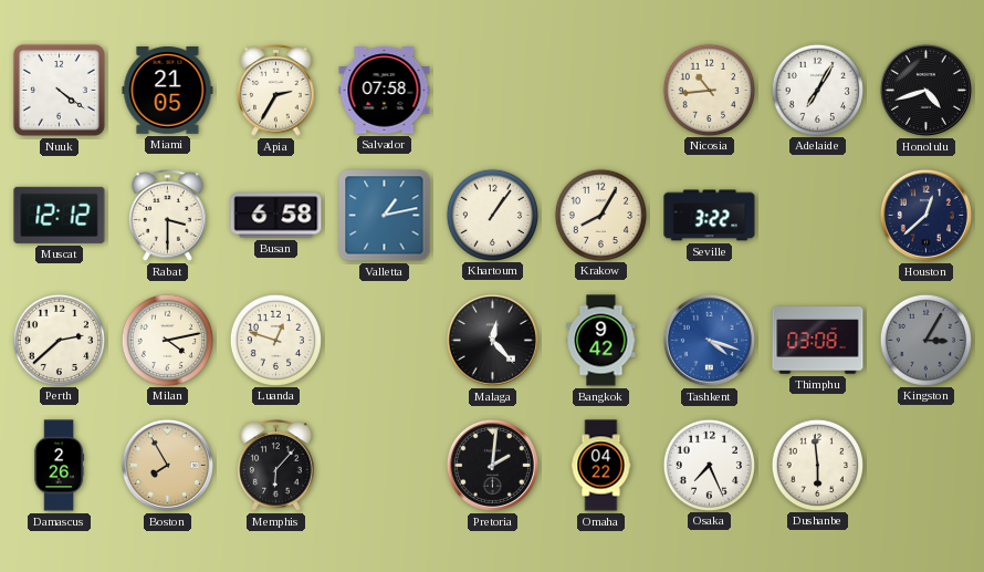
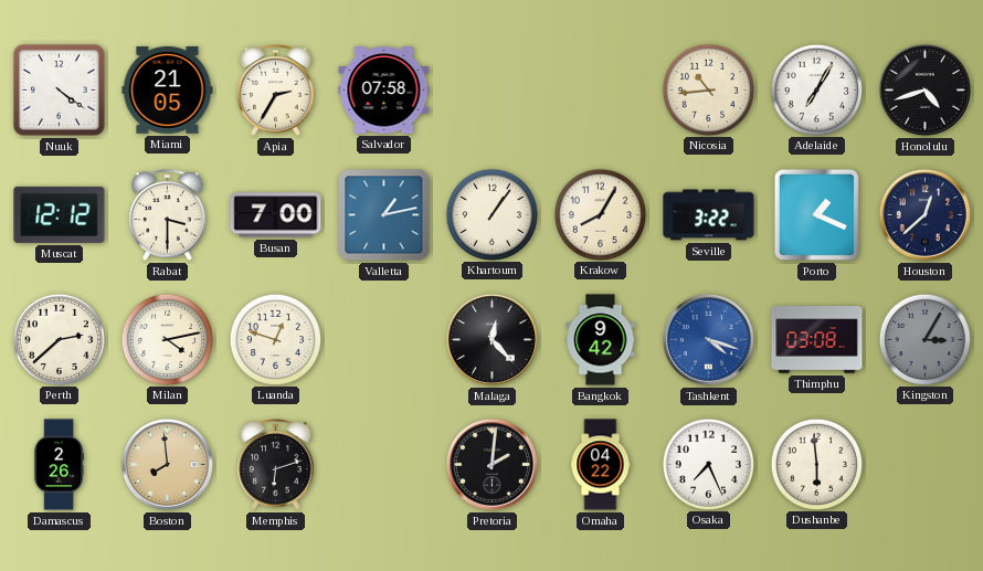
Busan: 6:58 -> 7:00 (276, 215)
Porto: none -> 1:19 (816, 214)
Boston: 7:55 -> 7:59 (167, 464)
Memphis: 6:07 -> 6:12 (276, 465)
